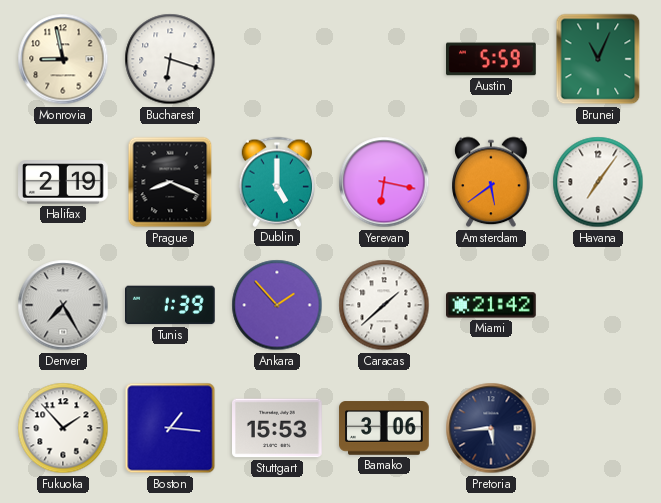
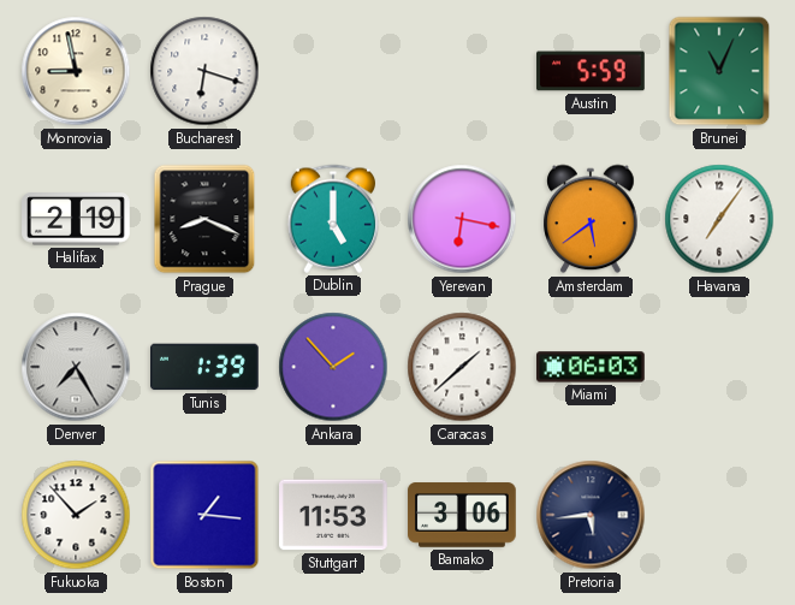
Miami: 21:42 -> 06:03 (592, 367)
Stuttgart: 15:53 -> 11:53 (334, 515)
